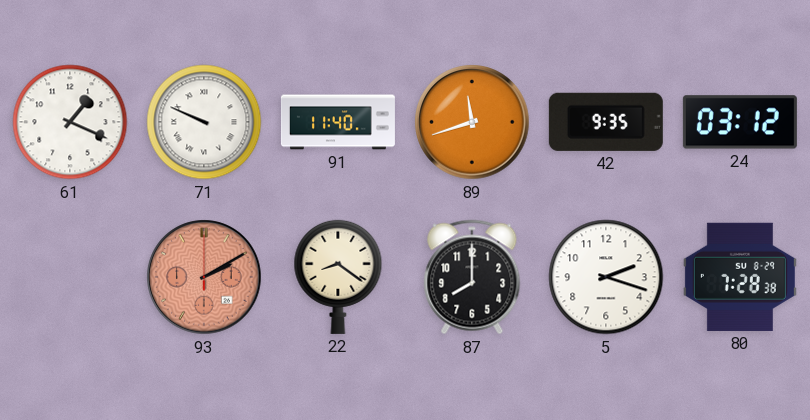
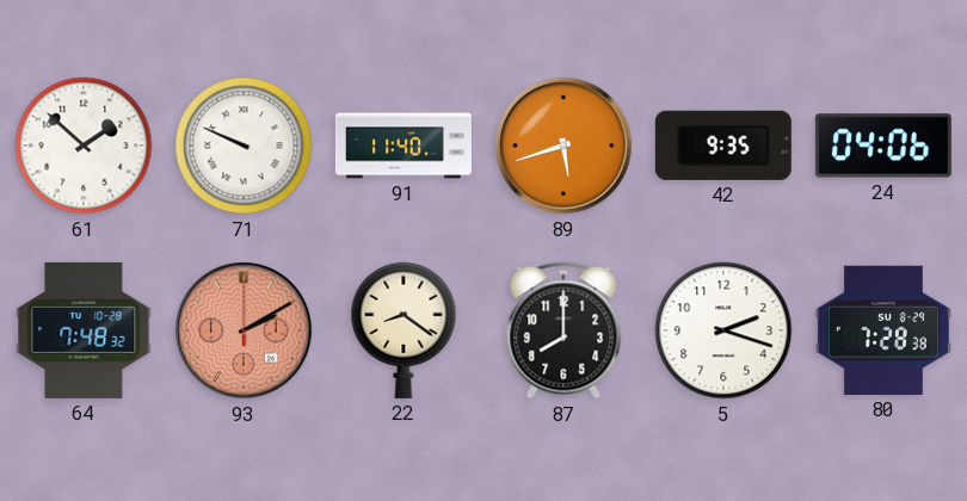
61: 1:19 -> 1:52 (84, 146)
89: 11:42 -> 5:42 (563, 146)
24: 03:12 -> 04:06 (883, 146)
64: none -> 7:48 (84, 330)
